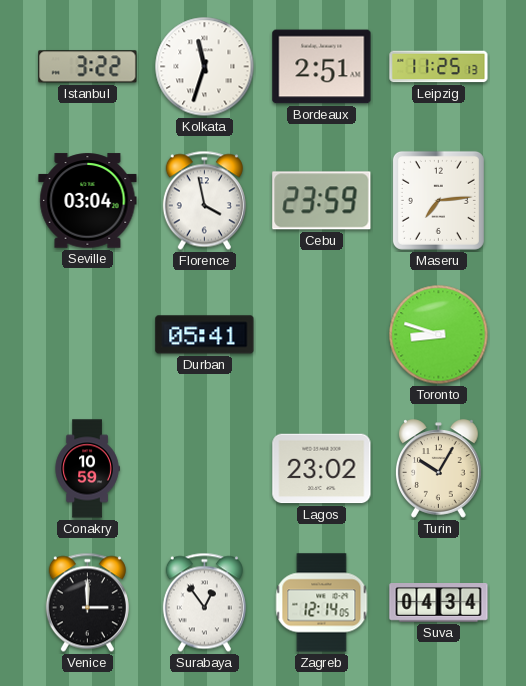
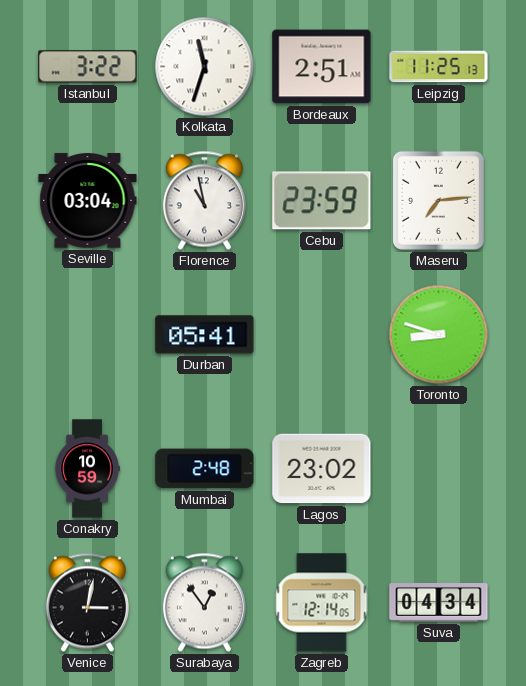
Florence: 3:58 -> 10:58 (204, 201)
Mumbai: none -> 2:48 (205, 469)
Turin: 10:05 -> none (438, 469)
Venice: 3:00 -> 3:02 (87, 603)
